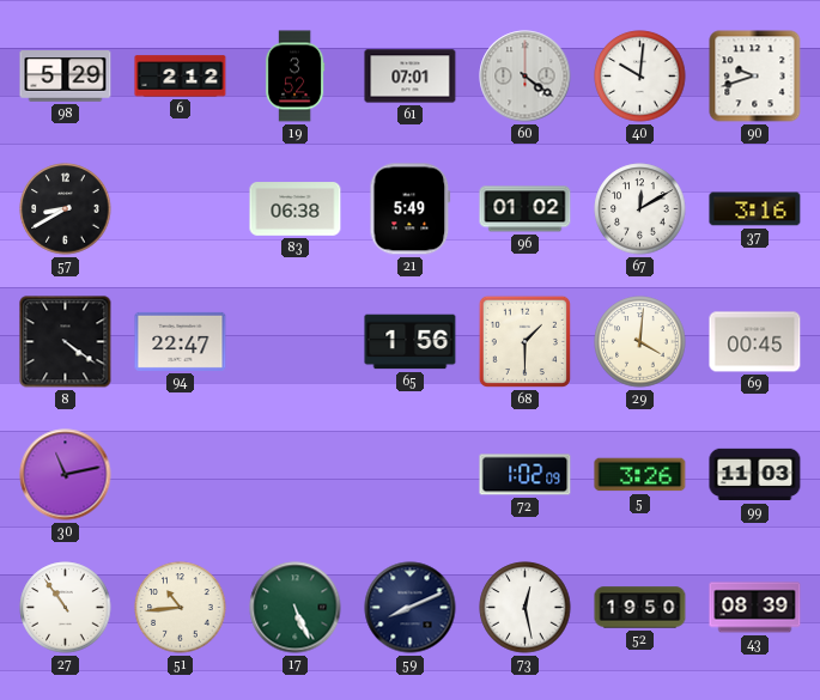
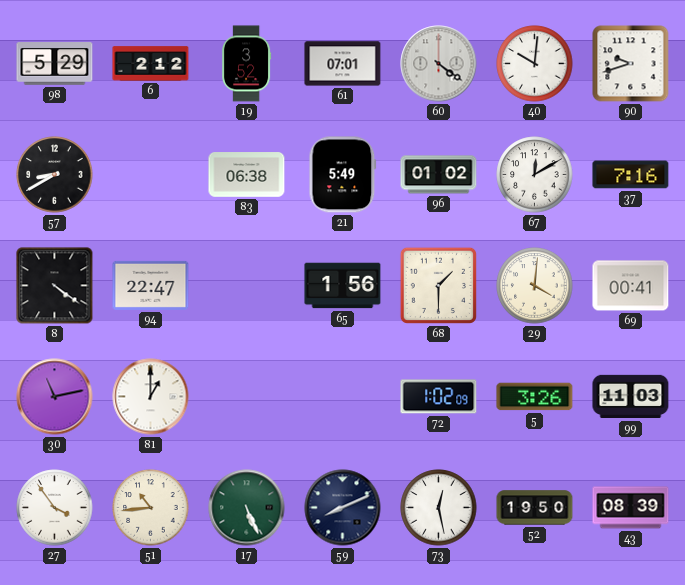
37: 3:16 -> 7:16 (631, 175)
69: 00:45 -> 00:41 (631, 286)
81: none -> 1:00 (151, 397)
27: 10:54 -> 3:54 (55, 508)
